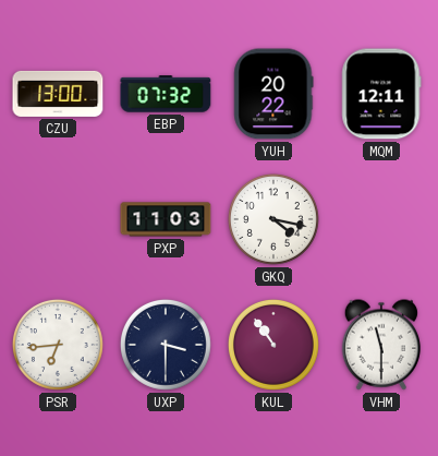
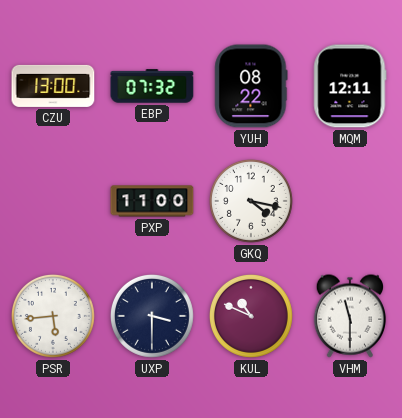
YUH: 20:22 -> 08:22 (251, 86)
PXP: 11:03 -> 11:00 (152, 201)
PSR: 6:44 -> 5:44 (53, 316)
KUL: 10:54 -> 10:49 (251, 316)
